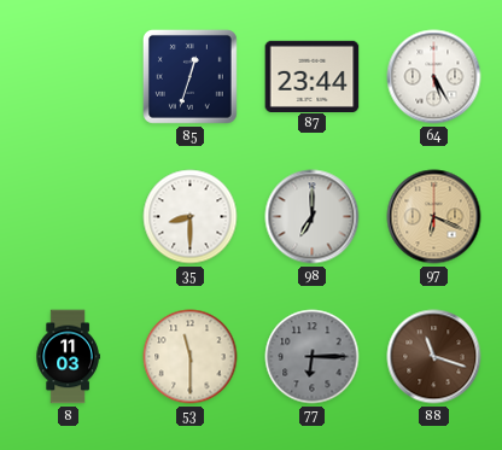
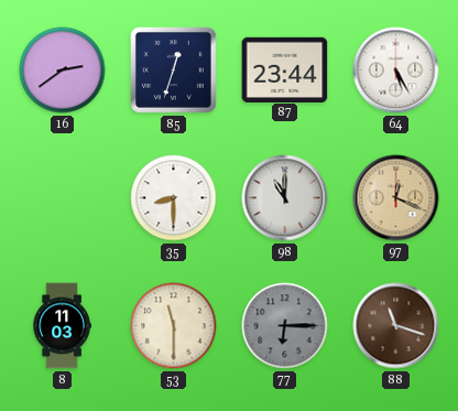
16: none -> 2:39 (63, 71)
98: 7:00 -> 11:00 (285, 198)
97: 6:19 -> 12:19 (396, 198)
